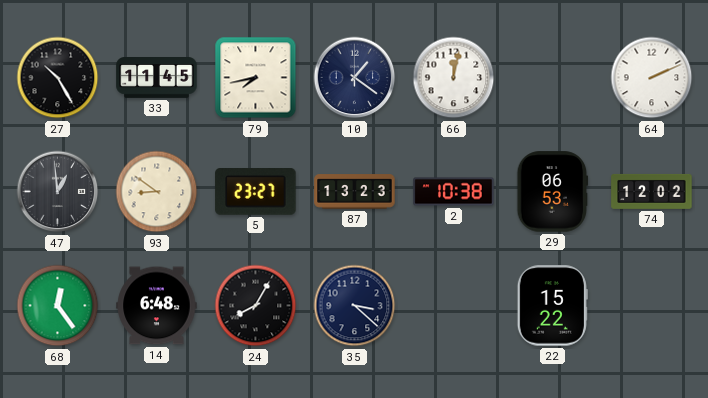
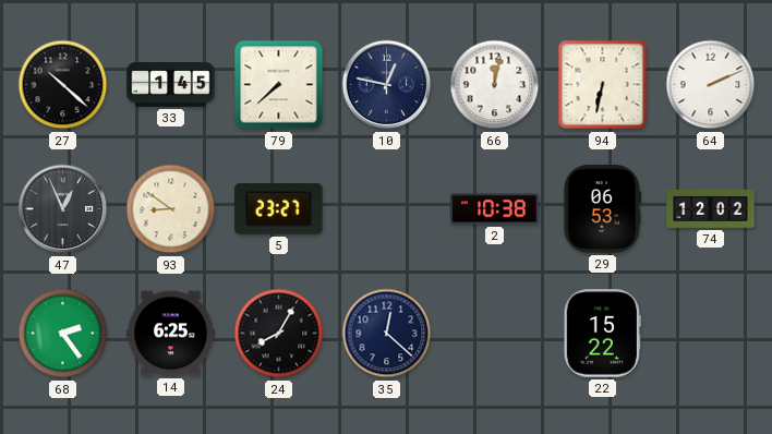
27: 10:25 -> 10:22 (63, 85)
33: 11:45 -> 1:45 (171, 85)
79: 7:43 -> 7:38 (279, 85)
10: 1:21 -> 12:47 (387, 85)
94: none -> 6:32 (603, 85)
47: 12:59 -> 12:56 (63, 209)
87: 13:23 -> none (355, 192)
68: 12:24 -> 2:24 (63, 334)
14: 6:48 -> 6:25 (171, 334)
35: 3:22 -> 12:22 (387, 334)
